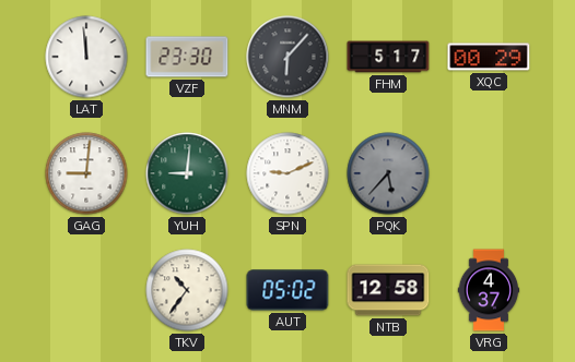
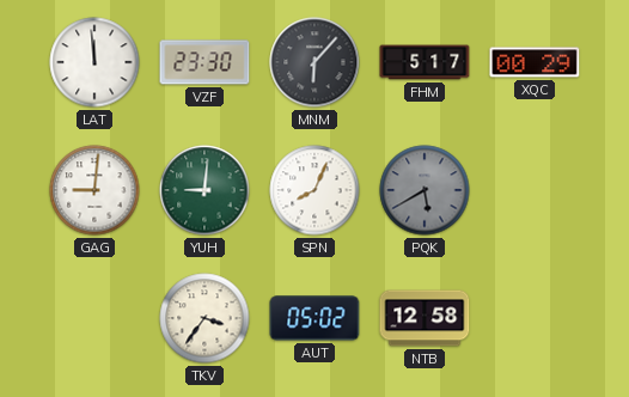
SPN: 9:11 -> 8:04 (314, 190)
PQK: 5:37 -> 5:40 (425, 190)
TKV: 10:36 -> 3:36 (204, 318)
VRG: 4:37 -> none (489, 290)
